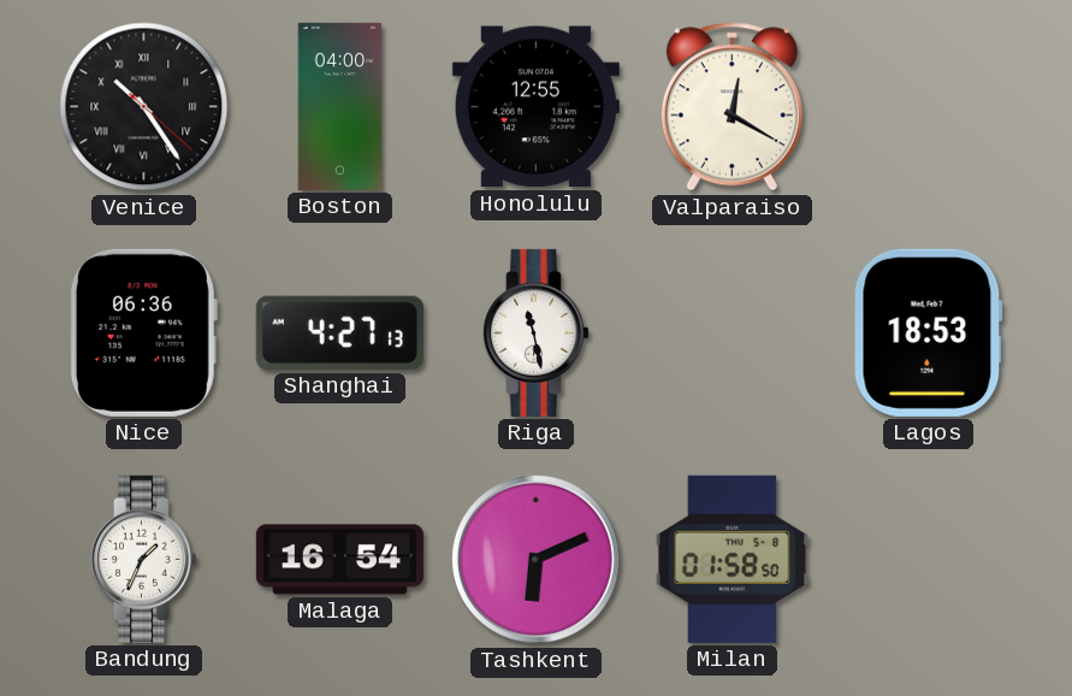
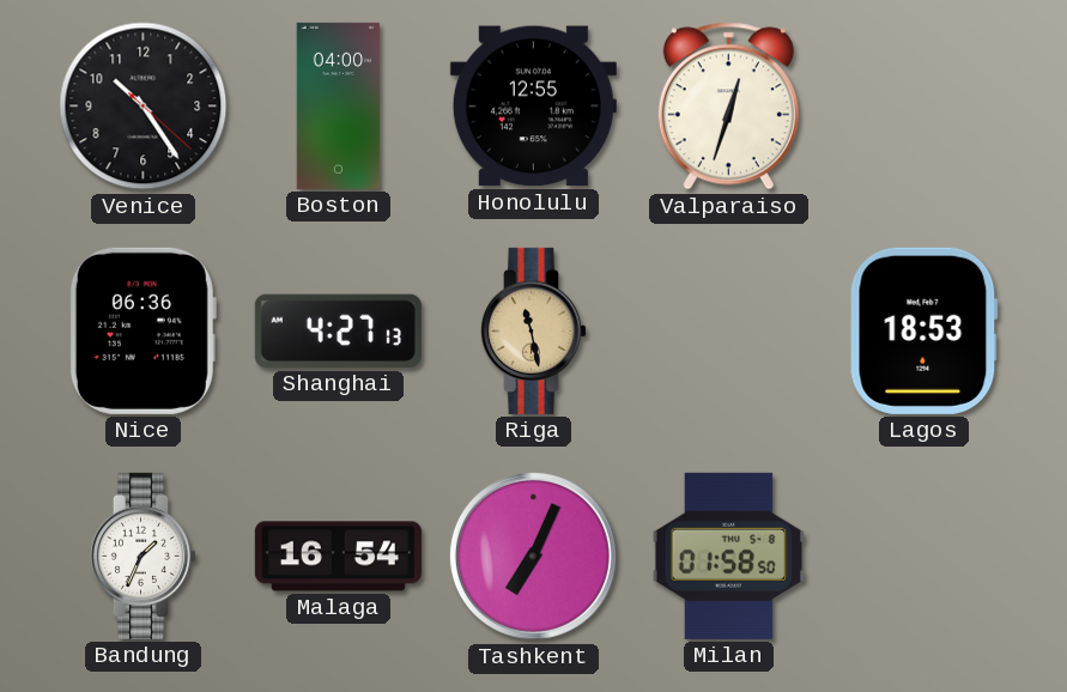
Venice numerals: Roman -> Arabic (144, 107)
Valparaiso: 12:20 -> 12:33 (728, 107)
Riga dial: white -> champagne (533, 330)
Tashkent: 6:11 -> 7:04 (533, 556)
